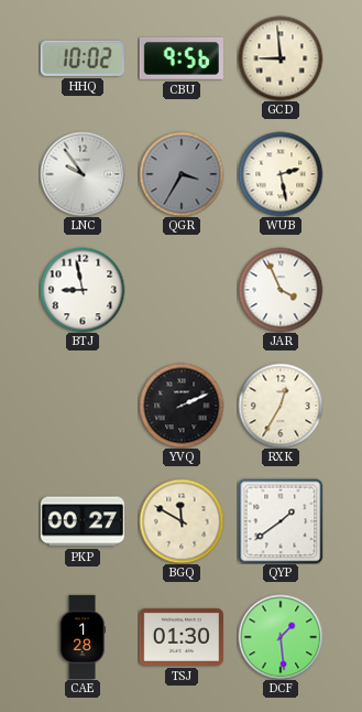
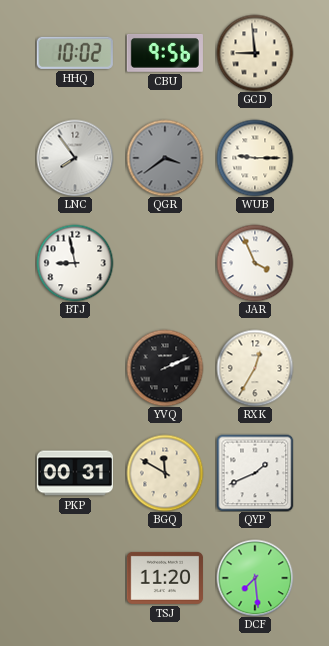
LNC: 9:54 -> 7:54 (75, 158)
QGR: 3:35 -> 3:39 (165, 158)
WUB: 2:28 -> 9:15 (255, 158)
PKP: 00:27 -> 00:31 (75, 473)
QYP: 1:39 -> 1:41 (255, 473)
CAE: 1:28 -> none (83, 636)
TSJ: 01:30 -> 11:20 (165, 578)
DCF: 1:29 -> 7:29 (255, 578)
